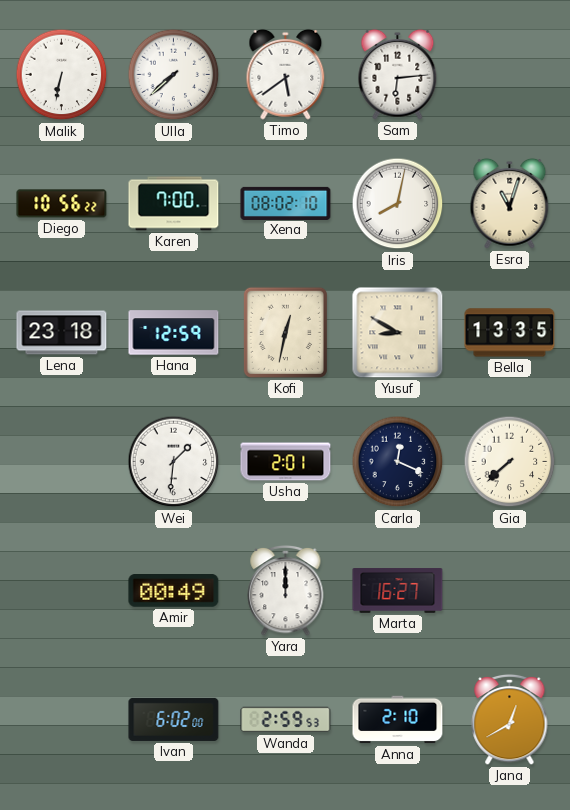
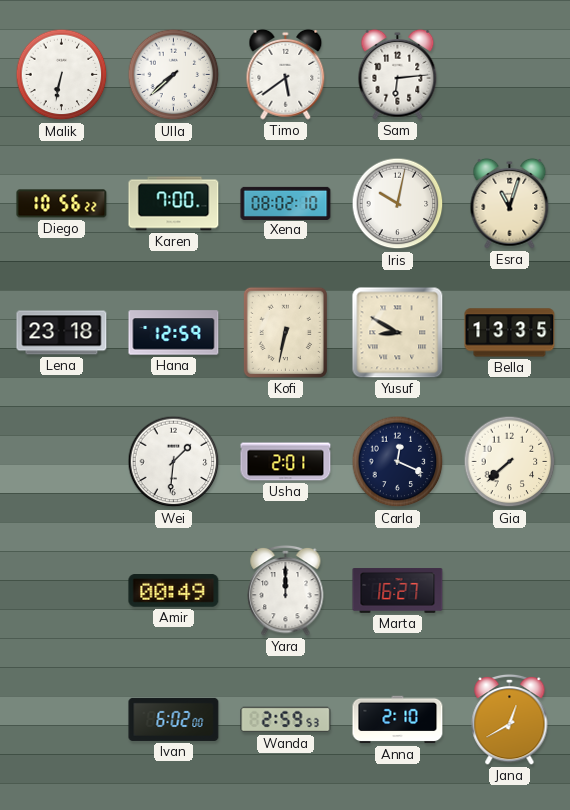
Iris: 8:02 -> 10:02 (398, 204)
Kofi: 12:32 -> 6:32 (285, 332)
